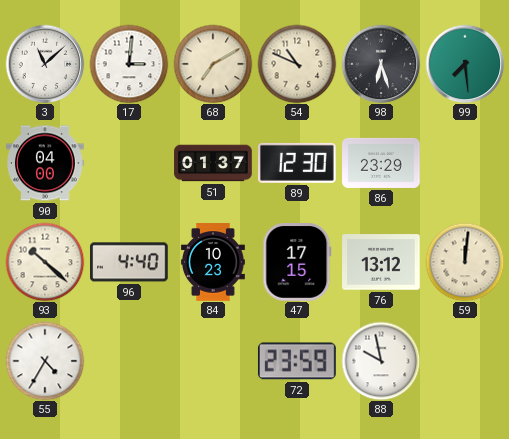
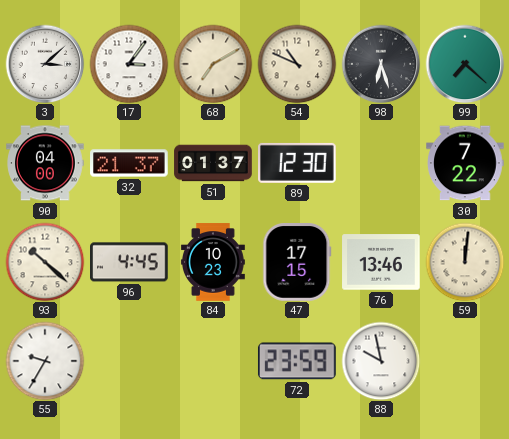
3: 11:08 -> 3:08 (45, 64)
17: 3:01 -> 3:06 (129, 64)
99: 7:29 -> 7:22 (465, 64)
32: none -> 21:37 (129, 163)
86: 23:29 -> none (381, 163)
30: none -> 7:22 (465, 163)
96: 4:40 -> 4:45 (130, 262)
76: 13:12 -> 13:46 (381, 262)
55: 4:35 -> 9:35 (45, 361)
